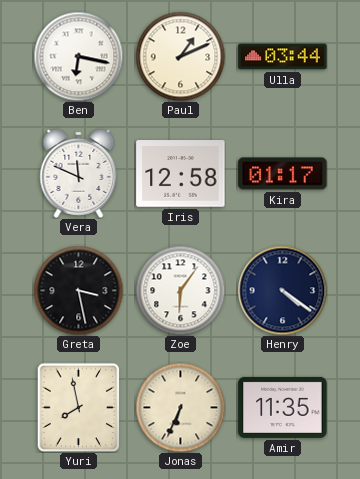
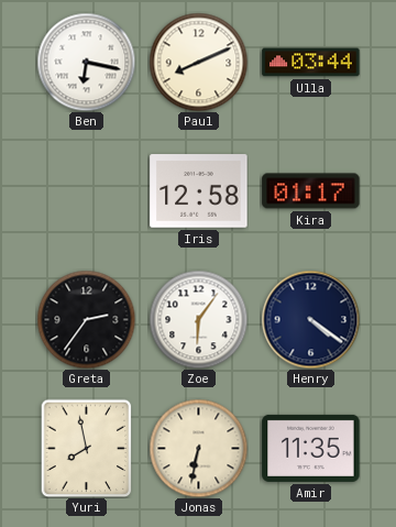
Paul: 1:11 -> 8:11 (198, 62)
Vera: 11:49 -> none (79, 173)
Greta: 3:28 -> 2:36 (86, 319)
Jonas: 6:34 -> 6:32 (198, 448)
